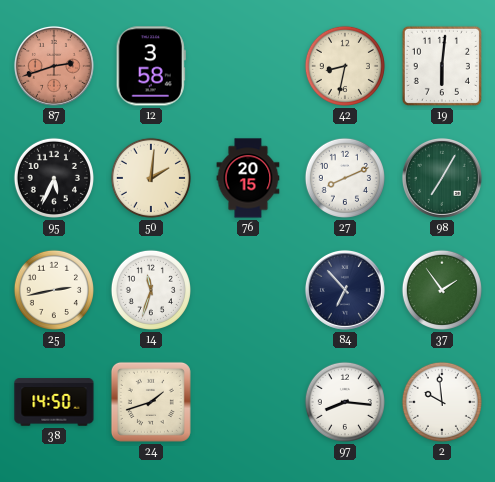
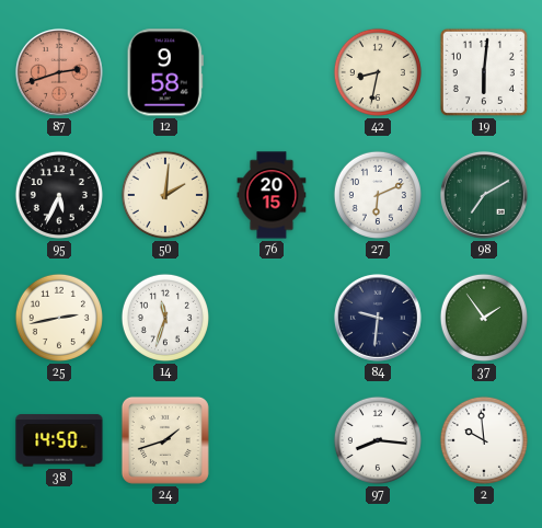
12: 3:58 -> 9:58 (165, 72)
27: 8:11 -> 6:11 (378, 195)
98: 7:05 -> 7:10 (484, 195)
84: 6:53 -> 9:31 (378, 318)
